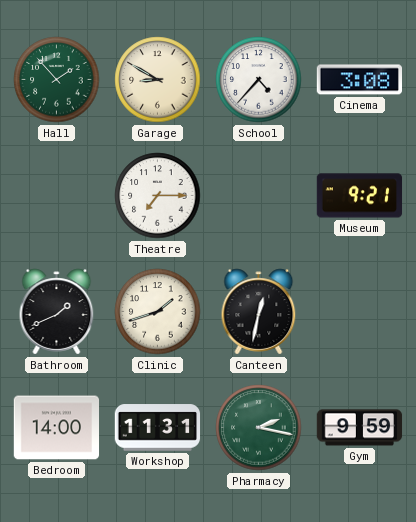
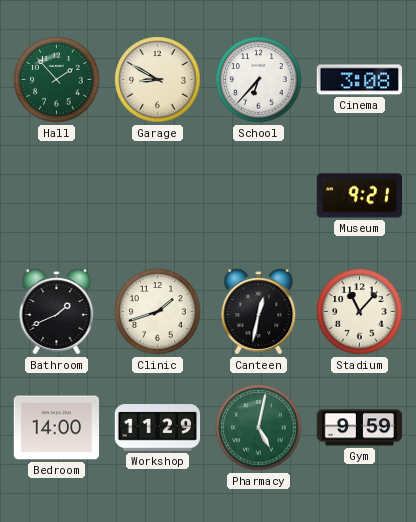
School: 4:37 -> 6:37 (259, 80)
Theatre: 7:15 -> none (158, 196)
Stadium: none -> 11:07 (360, 312)
Workshop: 11:31 -> 11:29 (158, 428)
Pharmacy: 2:17 -> 5:02 (259, 428)
